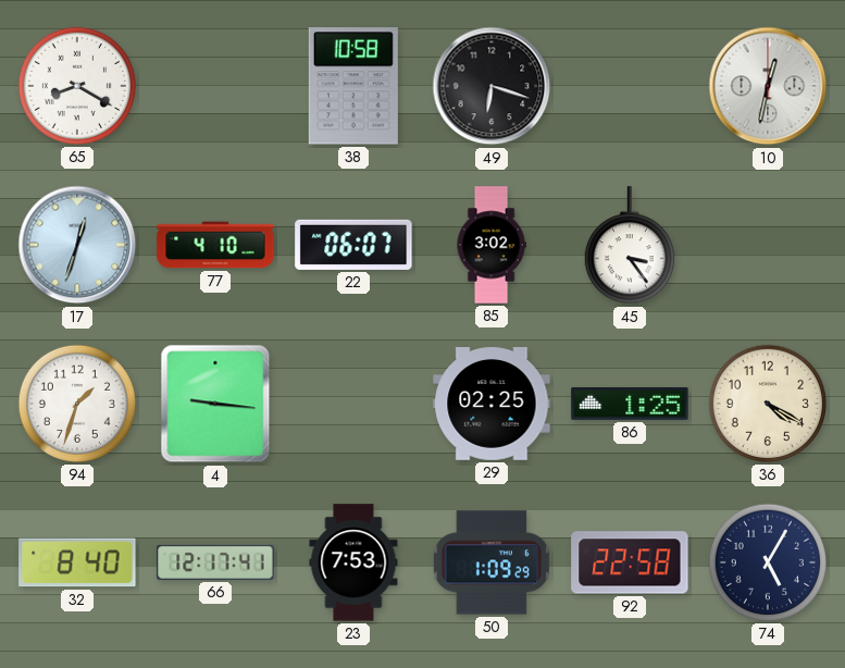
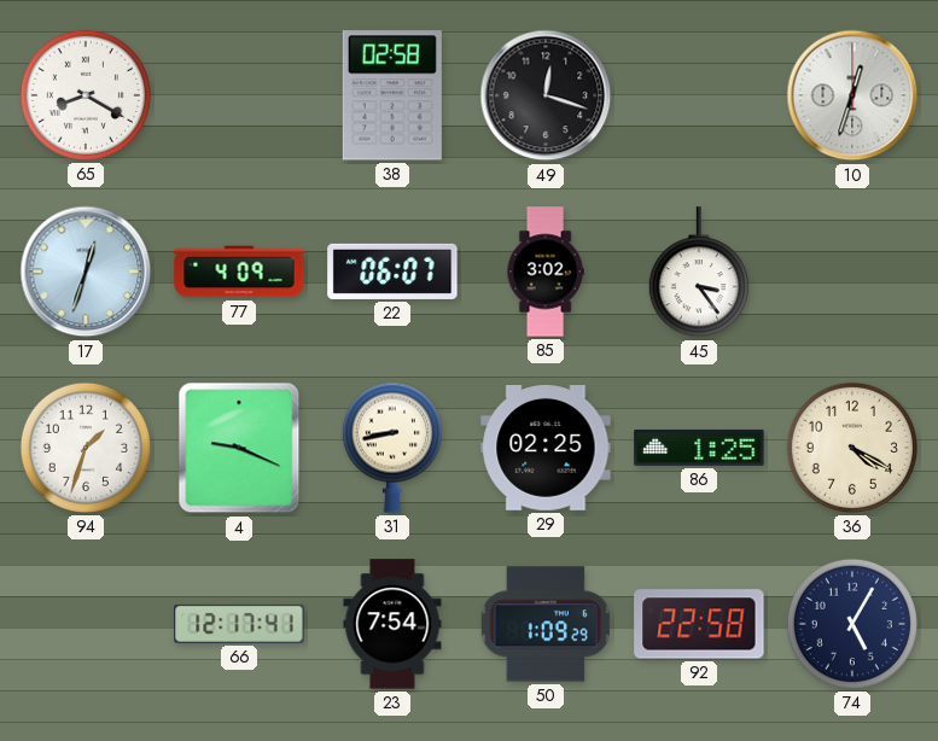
38: 10:58 -> 02:58 (392, 95)
49: 6:18 -> 12:18 (546, 95)
10: 12:32 -> 12:33 (852, 95)
77: 4:10 -> 4:09 (239, 272)
4: 9:16 -> 9:19 (239, 448)
31: none -> 8:43 (392, 448)
32: 8:40 -> none (77, 562)
23: 7:53 -> 7:54 (392, 624)
